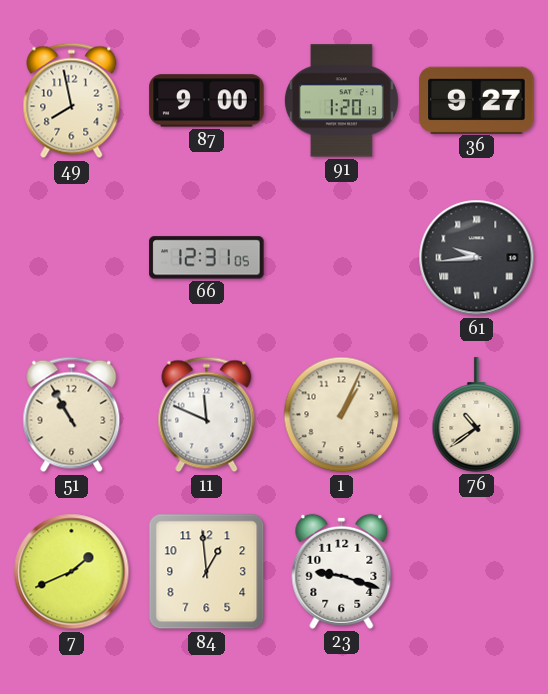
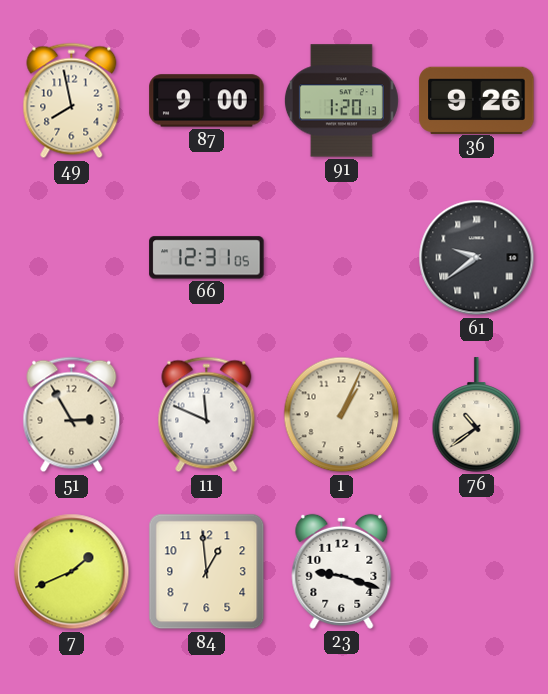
36: 9:27 -> 9:26 (477, 100)
61: 9:44 -> 9:39 (477, 258)
51: 10:55 -> 2:55 (72, 415)
